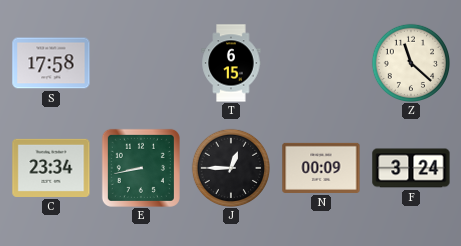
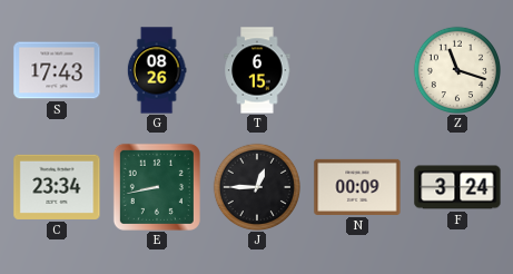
S: 17:58 -> 17:43 (57, 70)
G: none -> 08:26 (157, 70)
Z: 11:22 -> 11:18 (456, 69)
